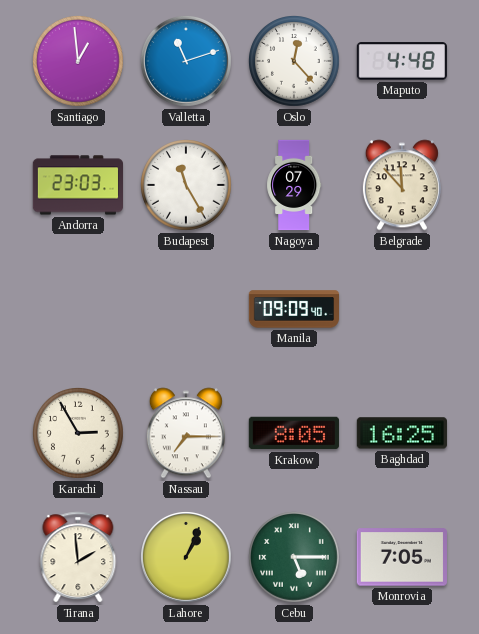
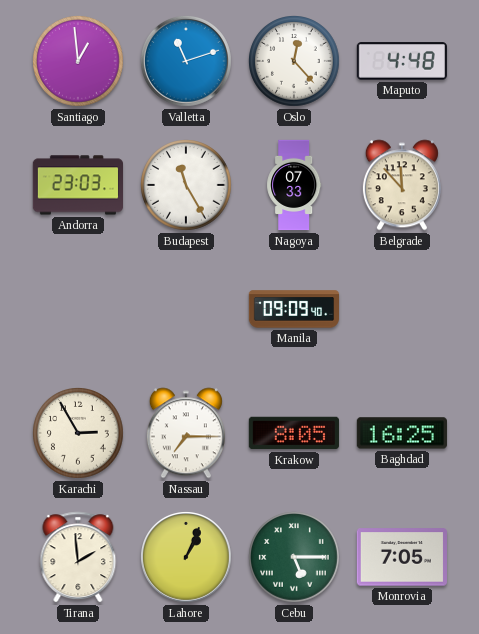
Nagoya: 07:29 -> 07:33 (294, 185)
